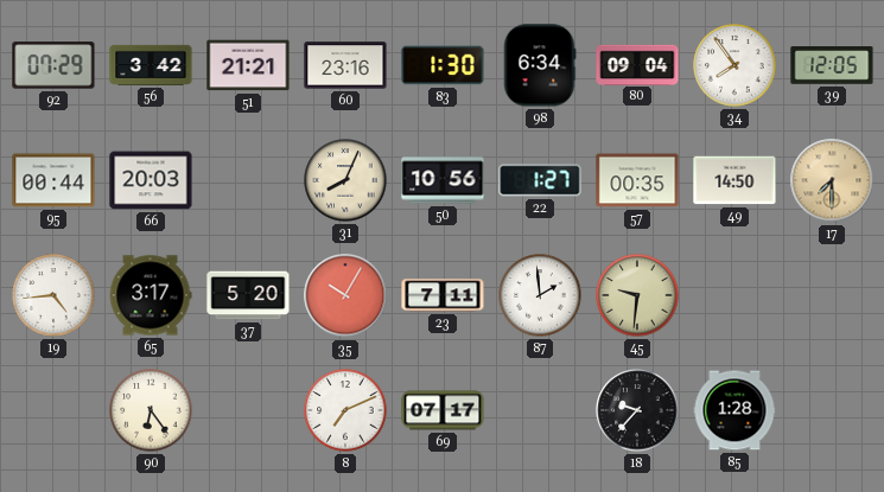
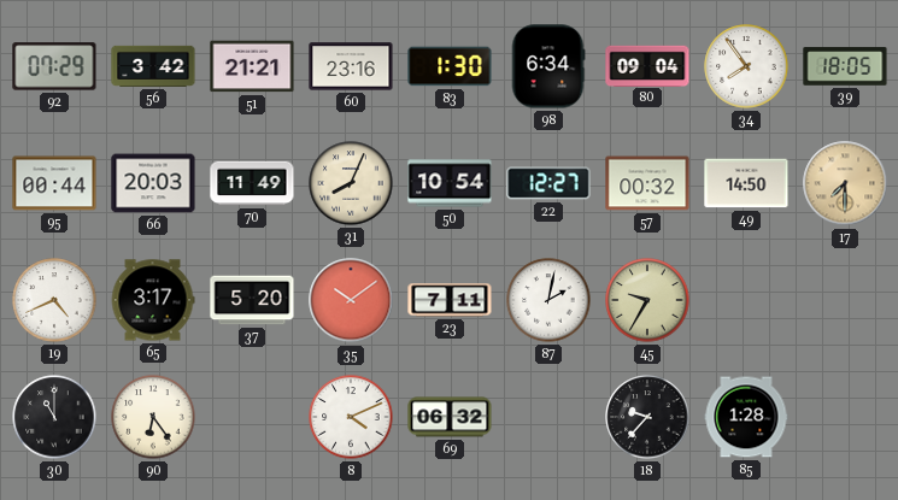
39: 12:05 -> 18:05 (845, 66)
70: none -> 11:49 (252, 183)
50: 10:56 -> 10:54 (450, 183)
22: 1:27 -> 12:27 (548, 183)
57: 00:35 -> 00:32 (647, 183)
19: 4:44 -> 4:41 (54, 300)
35: 10:05 -> 10:09 (351, 300)
87: 1:59 -> 2:02 (548, 300)
45: 9:31 -> 9:35 (647, 300)
30: none -> 11:00 (54, 417)
8: 7:11 -> 4:11 (351, 417)
69: 07:17 -> 06:32 (450, 417)
